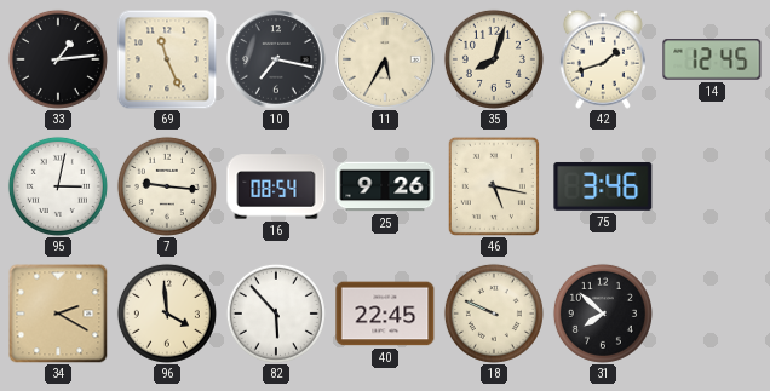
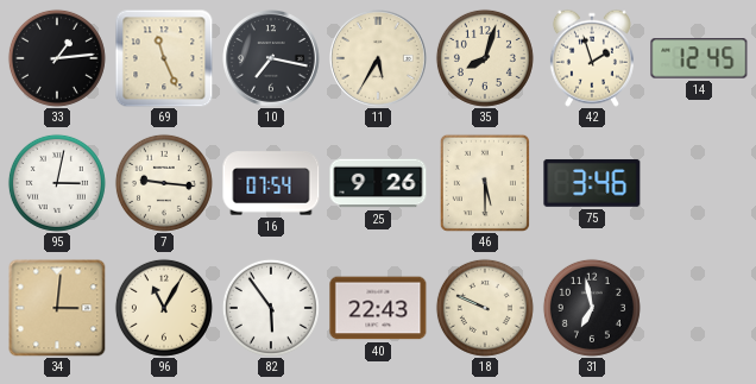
42: 1:42 -> 1:57 (592, 58)
16: 08:54 -> 07:54 (271, 183)
46: 5:17 -> 5:30 (485, 183)
34: 2:20 -> 3:01 (57, 308)
96: 3:59 -> 11:05 (164, 308)
82: 5:53 -> 5:54 (271, 308)
40: 22:45 -> 22:43 (378, 308)
31: 7:52 -> 6:58 (592, 308)
